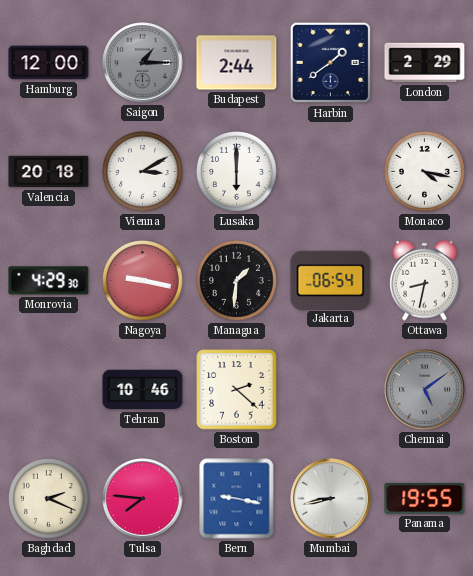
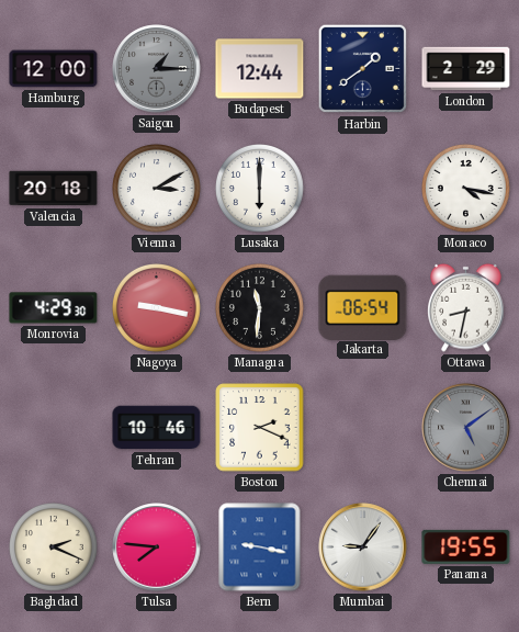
Budapest: 2:44 -> 12:44 (260, 69)
Managua: 1:31 -> 11:31 (260, 308)
Boston: 2:22 -> 2:19 (260, 428)
Mumbai: 8:43 -> 9:06 (363, 548)
